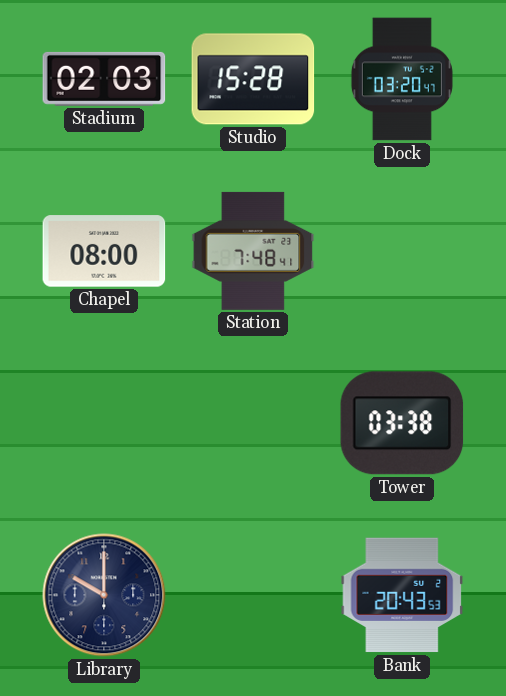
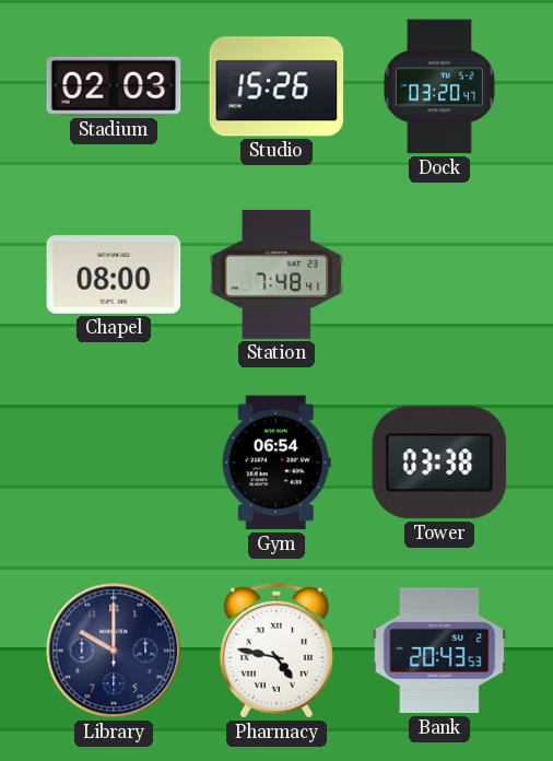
Studio: 15:28 -> 15:26 (276, 86)
Gym: none -> 06:54 (276, 463)
Pharmacy: none -> 4:47 (276, 651)
